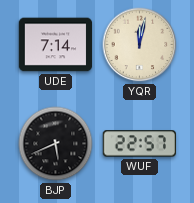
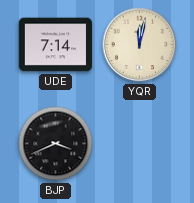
BJP: 5:41 -> 3:41 (56, 144)
WUF: 22:57 -> none (140, 144)
